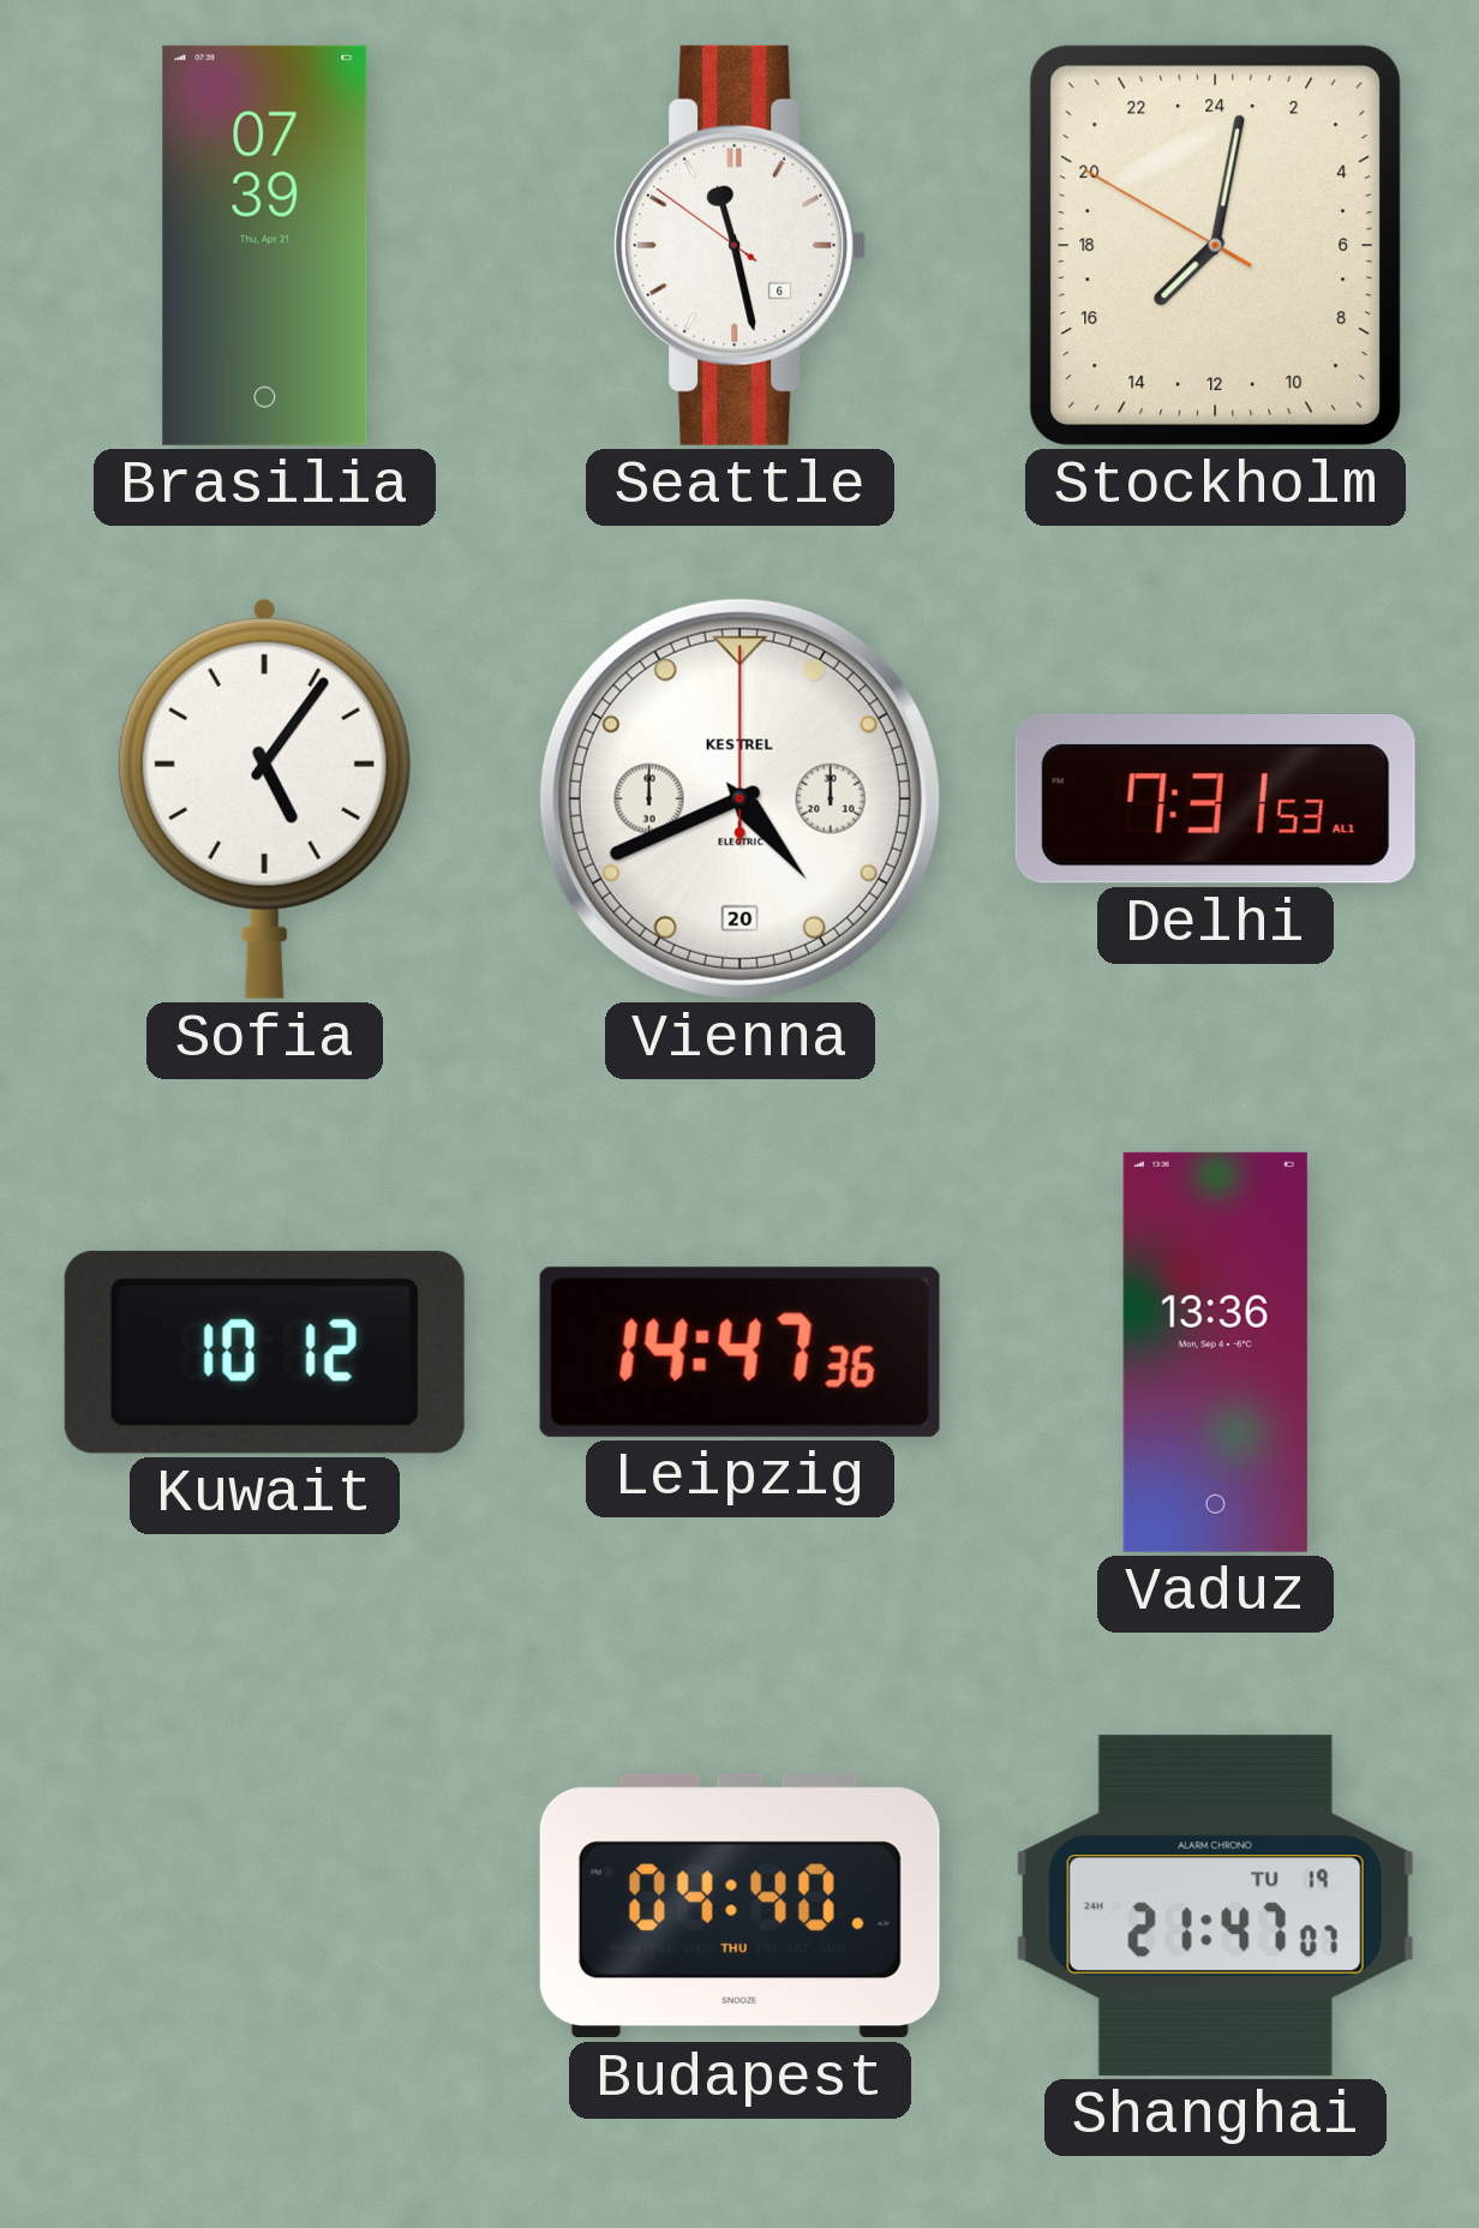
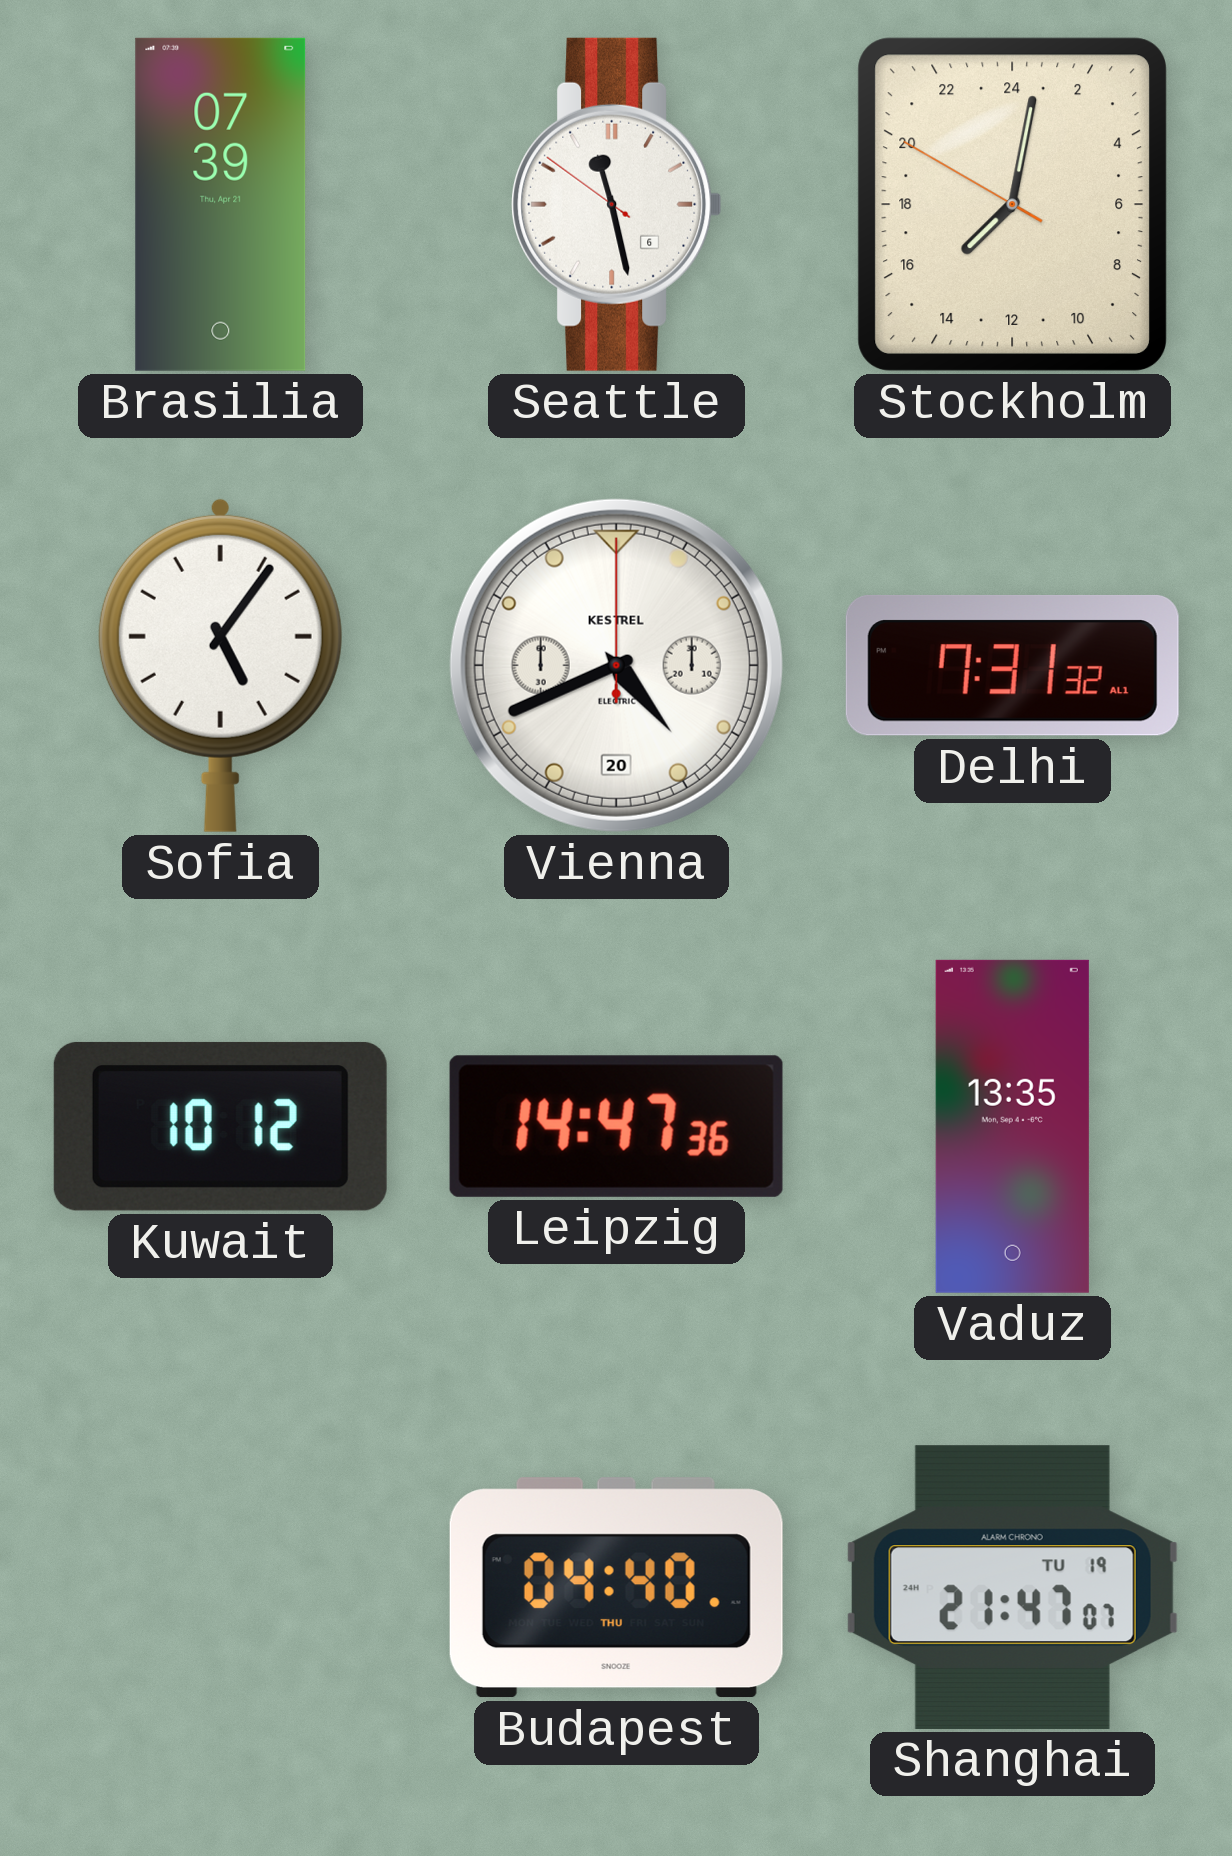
Delhi: 7:31:53 -> 7:31:32 (1012, 665)
Vaduz: 13:36 -> 13:35 (1012, 1126)
